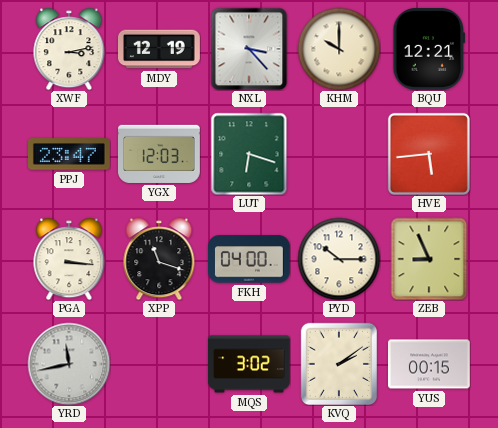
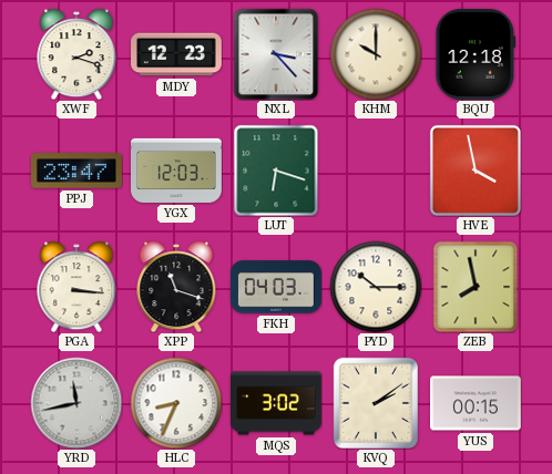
XWF: 3:13 -> 2:18 (76, 54)
MDY: 12:19 -> 12:23 (177, 54)
BQU: 12:21 -> 12:18 (476, 54)
HVE: 5:44 -> 3:58 (476, 171)
FKH: 04:00 -> 04:03 (277, 287)
ZEB: 8:56 -> 7:58 (476, 287)
HLC: none -> 8:34 (176, 403)
